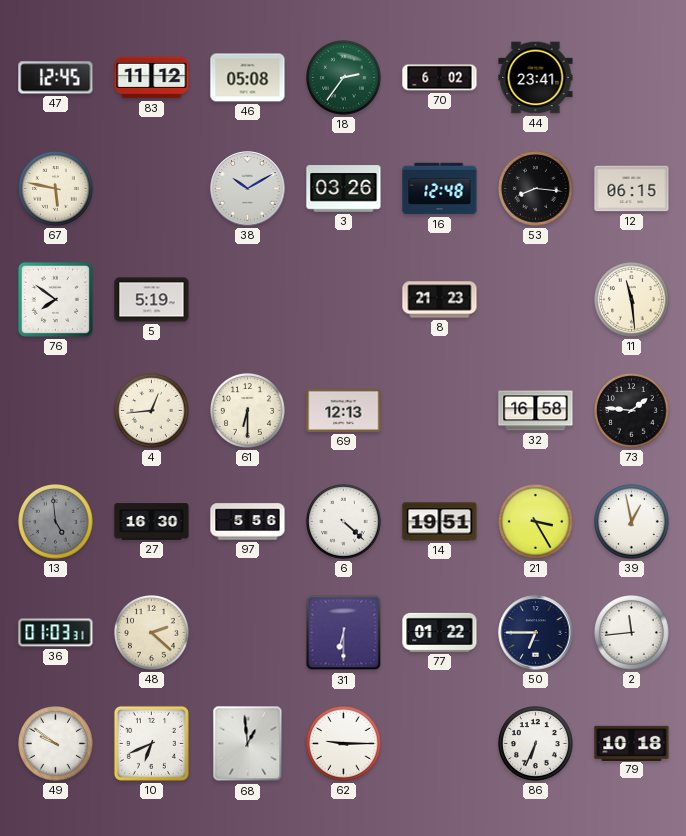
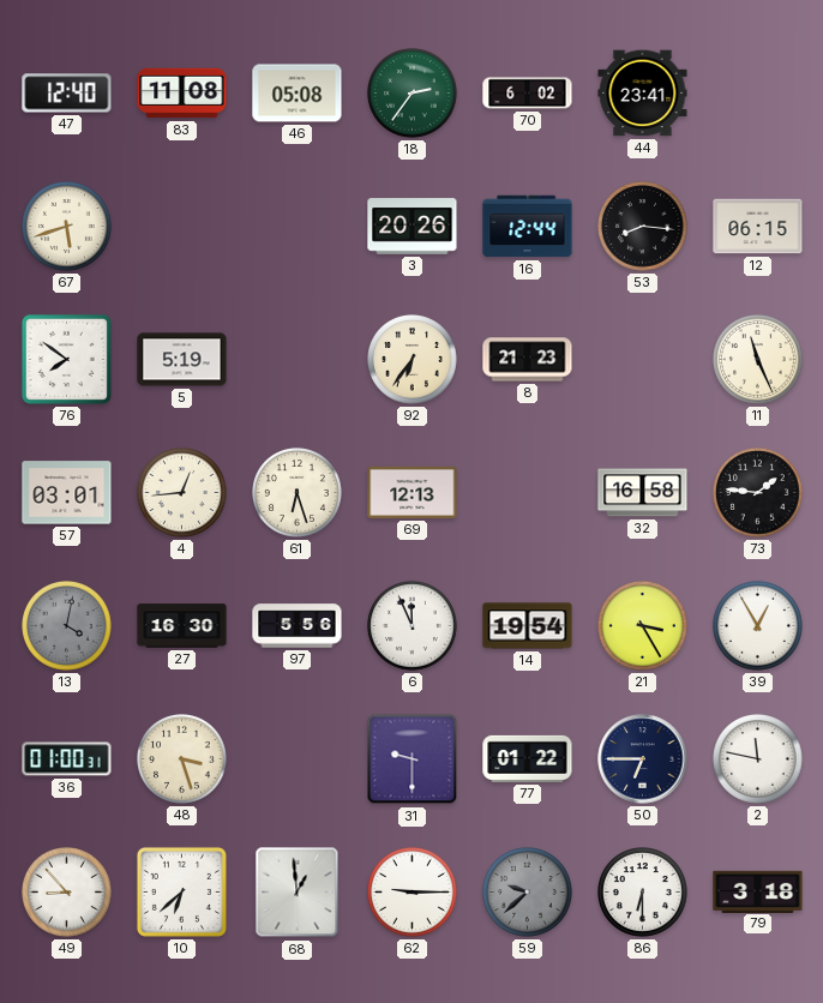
47: 12:45 -> 12:40 (67, 94)
83: 11:12 -> 11:08 (182, 94)
67: 5:47 -> 5:42 (67, 227)
38: 10:10 -> none (248, 189)
3: 03:26 -> 20:26 (413, 227)
16: 12:48 -> 12:44 (528, 227)
92: none -> 6:36 (413, 360)
11: 11:29 -> 11:26 (758, 360)
57: none -> 03:01 (67, 493)
61: 6:30 -> 6:27 (298, 493)
13: 4:59 -> 4:02 (67, 626)
6: 4:22 -> 11:56 (413, 626)
14: 19:51 -> 19:54 (528, 626)
39: 12:58 -> 12:55 (758, 626)
36: 01:03 -> 01:00 (67, 759)
48: 2:22 -> 3:27 (182, 759)
31: 6:30 -> 9:30 (413, 759)
2: 11:44 -> 11:47 (758, 759)
49: 9:51 -> 8:53 (67, 893)
10: 6:41 -> 6:38 (181, 891)
59: none -> 9:38 (528, 893)
86: 6:34 -> 6:30 (643, 893)
79: 10:18 -> 3:18 (758, 891)
